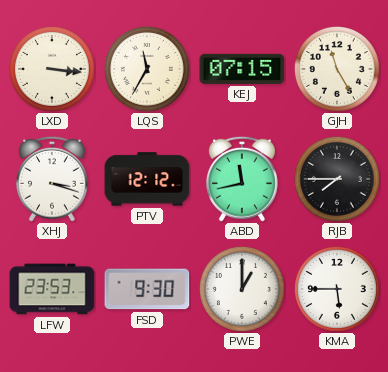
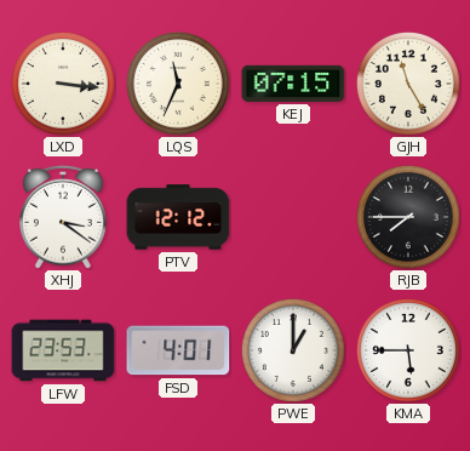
LQS: 11:35 -> 11:34 (178, 84)
XHJ: 3:18 -> 3:21 (63, 217)
ABD: 11:43 -> none (242, 179)
FSD: 9:30 -> 4:01 (178, 350)
